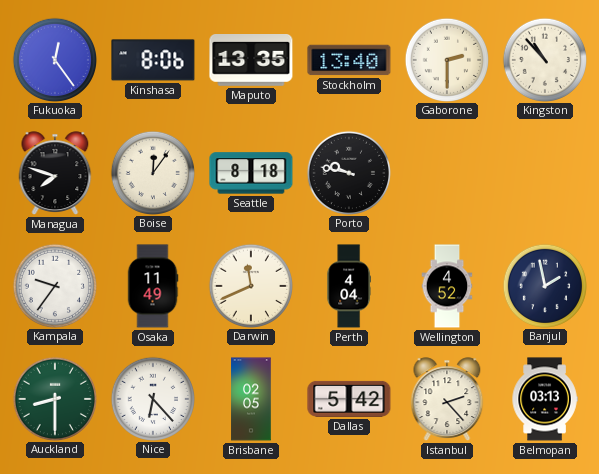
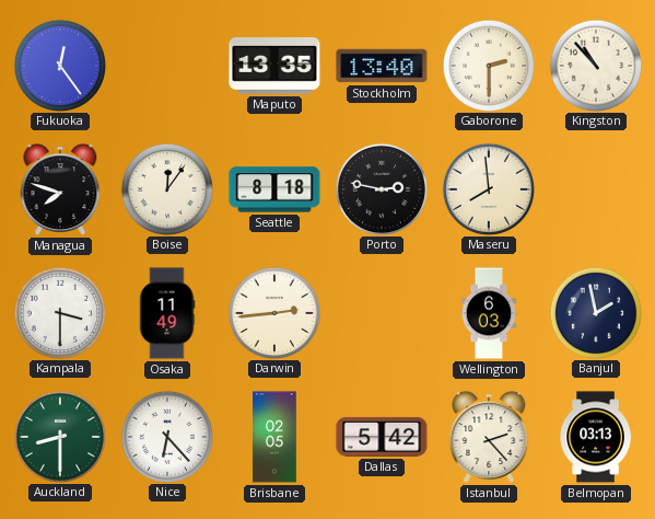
Kinshasa: 8:06 -> none (153, 60)
Porto: 9:47 -> 2:47 (381, 188)
Maseru: none -> 7:59 (488, 188)
Kampala: 9:36 -> 3:30 (59, 312)
Darwin: 11:41 -> 2:44 (273, 312)
Perth: 4:04 -> none (348, 286)
Wellington: 4:52 -> 6:03 (489, 313)
